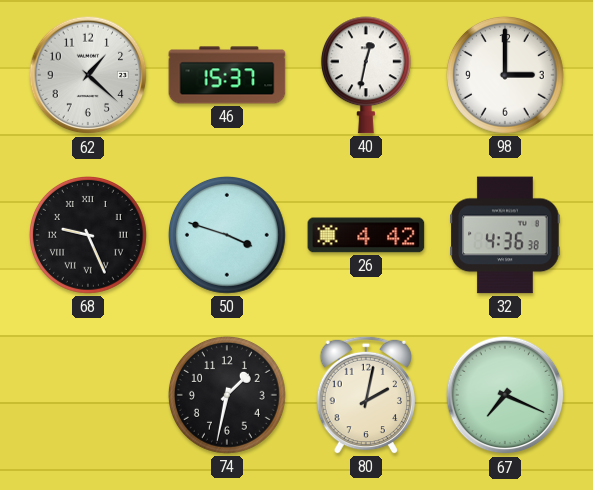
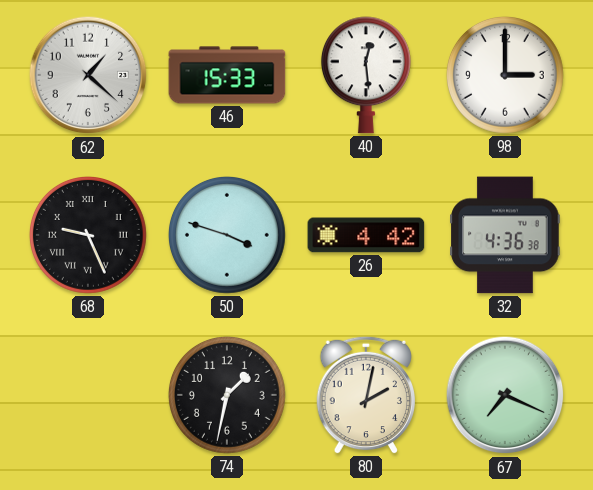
46: 15:37 -> 15:33 (227, 75)
40: 12:32 -> 12:29 (366, 75)
